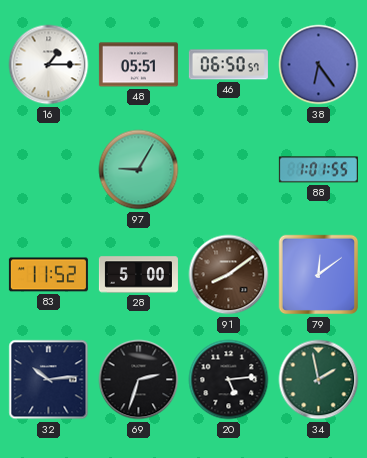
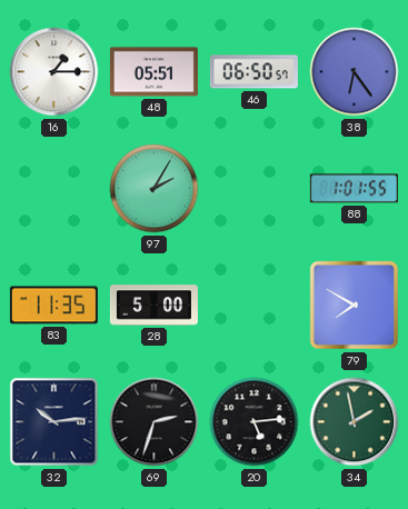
97: 9:05 -> 2:05 (155, 189)
83: 11:52 -> 11:35 (53, 306)
91: 8:09 -> none (229, 275)
79: 12:09 -> 7:50 (355, 306)
